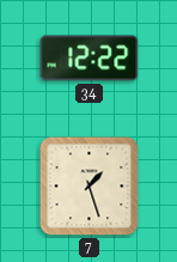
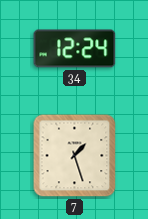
34: 12:22 -> 12:24 (75, 49)
